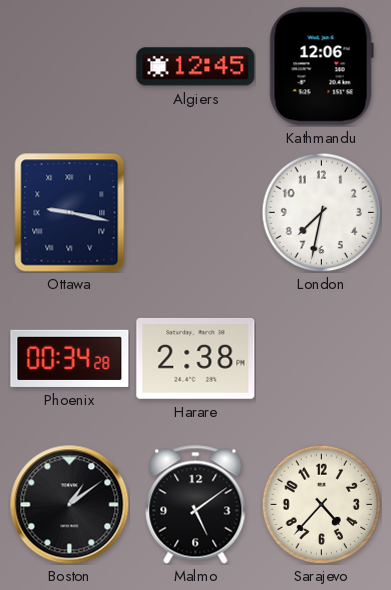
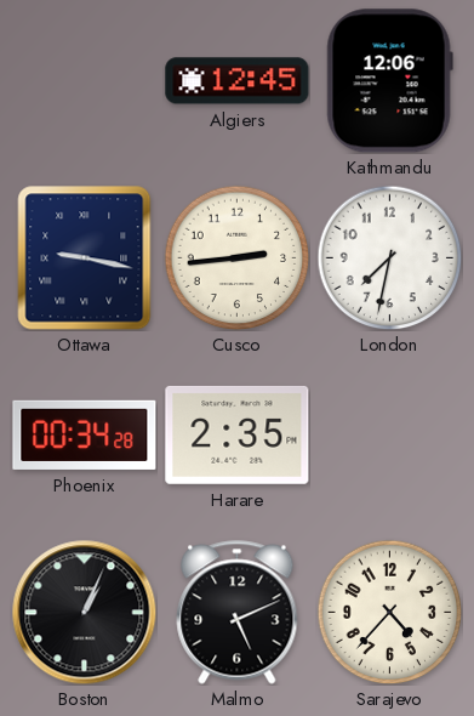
Cusco: none -> 2:44 (236, 257)
Harare: 2:38 -> 2:35 (238, 436)
Boston: 1:09 -> 1:04 (85, 613)
Malmo: 5:09 -> 5:11 (238, 613)
